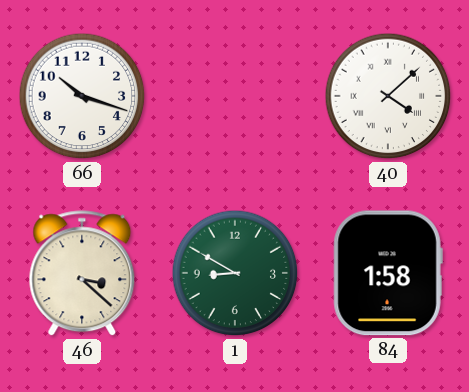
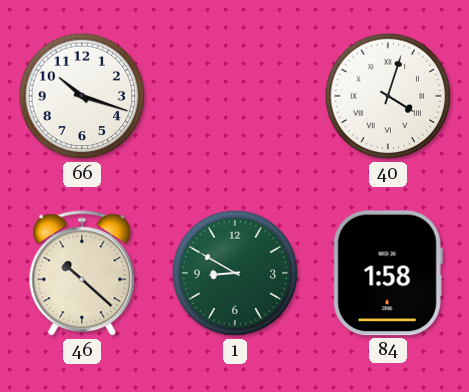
40: 4:08 -> 4:03 (388, 96)
46: 3:22 -> 10:22 (82, 274)
